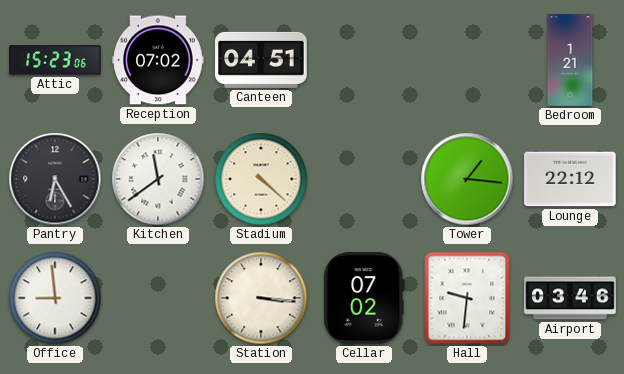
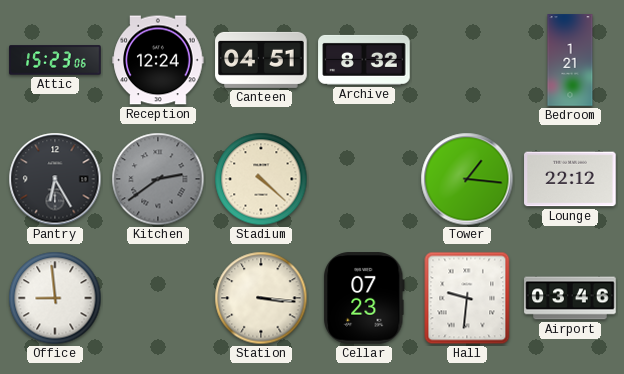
Reception: 07:02 -> 12:24 (158, 60)
Archive: none -> 8:32 (364, 60)
Kitchen: 11:39 -> 2:39 (158, 179)
Kitchen dial: white -> grey (158, 179)
Cellar: 07:02 -> 07:23 (365, 298)
